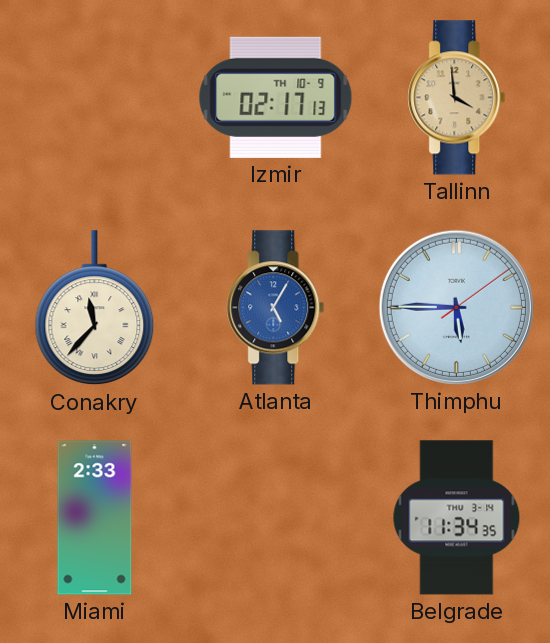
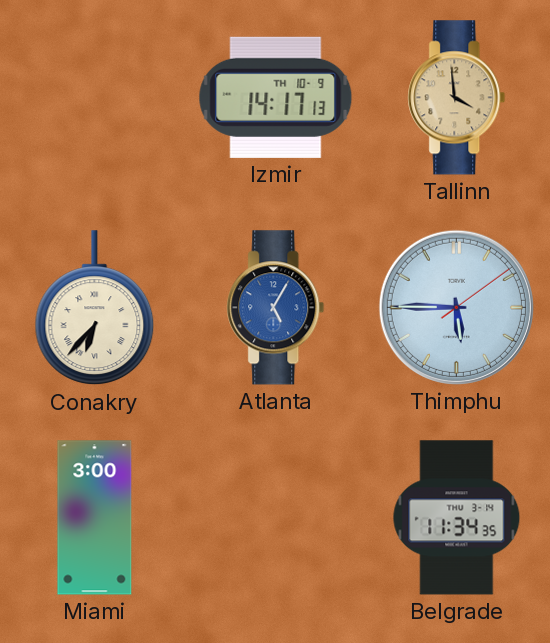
Izmir: 02:17 -> 14:17 (276, 97)
Conakry: 11:37 -> 6:37 (95, 308)
Miami: 2:33 -> 3:00 (95, 518)
